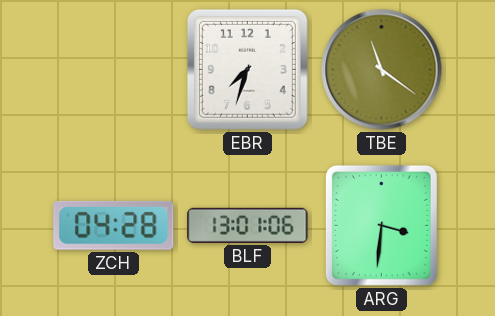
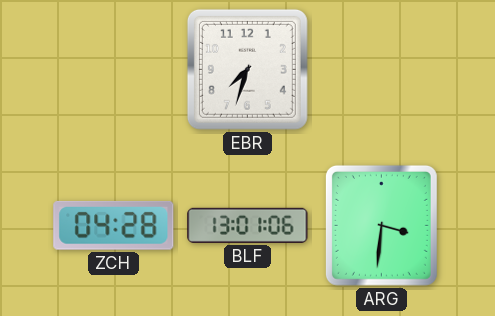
TBE: 11:21 -> none (382, 70)
